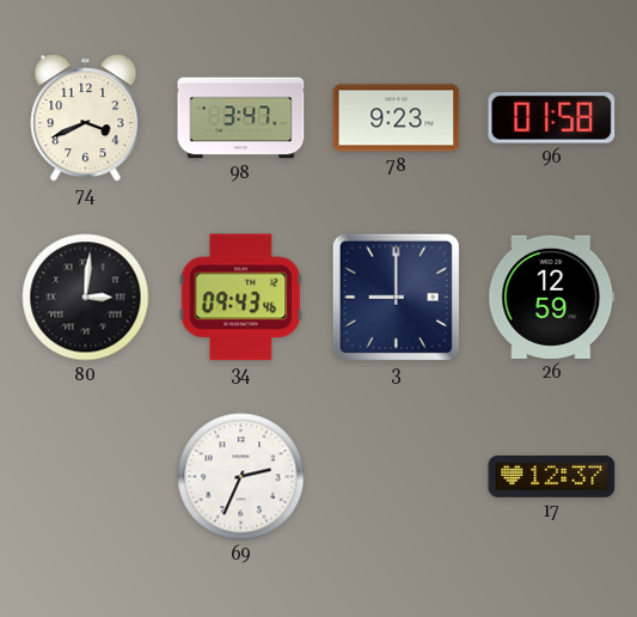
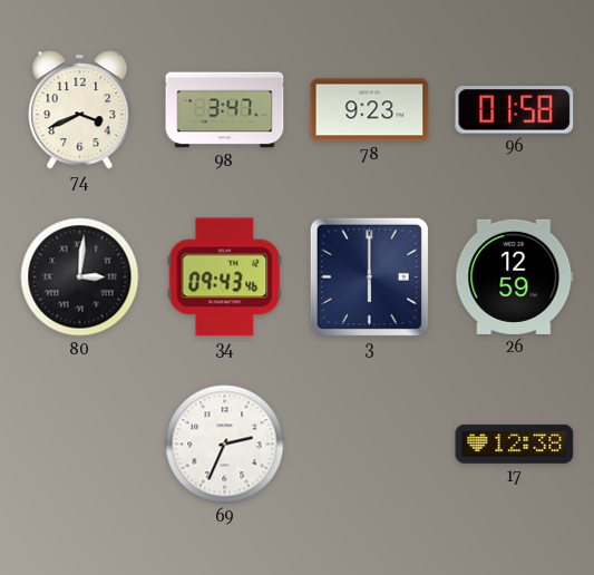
3: 9:00 -> 6:00 (369, 276)
17: 12:37 -> 12:38 (515, 444)
